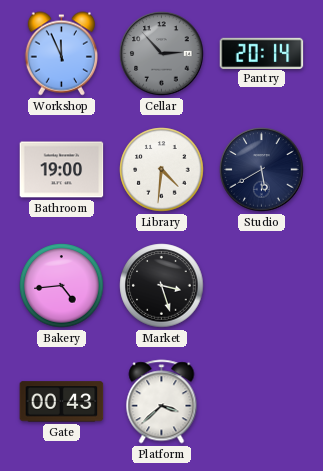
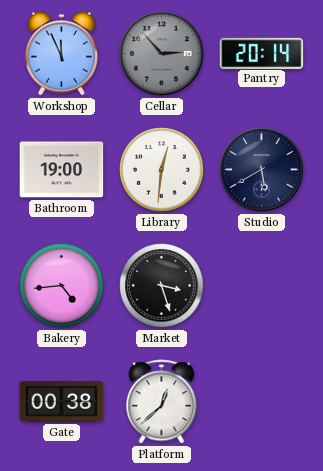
Library: 4:31 -> 12:31 (162, 170)
Gate: 00:43 -> 00:38 (62, 402)
Platform: 3:38 -> 12:38 (162, 402)
